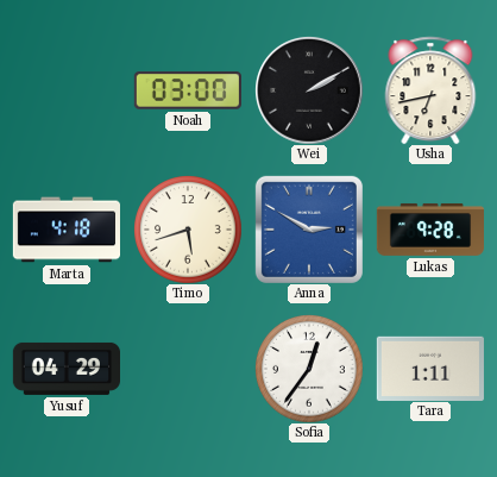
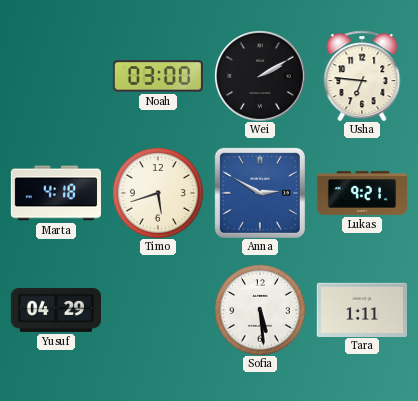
Usha: 6:43 -> 6:46 (362, 76)
Lukas: 9:28 -> 9:21 (361, 193)
Sofia: 12:36 -> 5:29 (260, 310)
